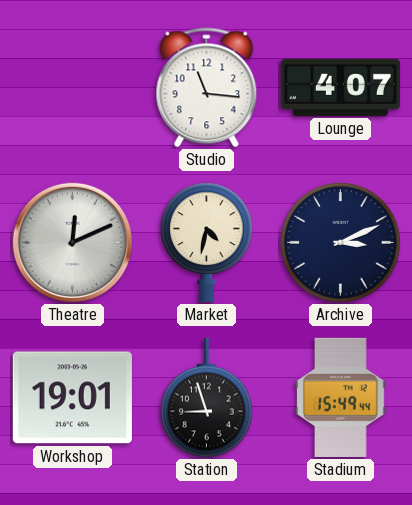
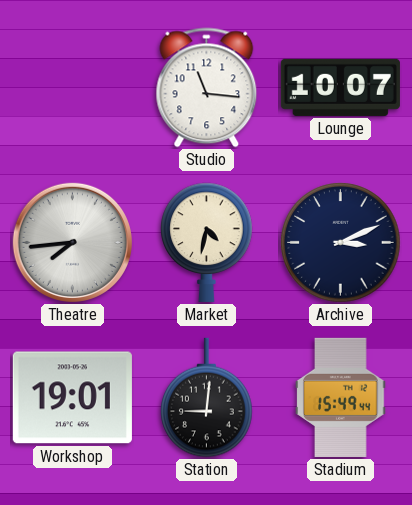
Lounge: 4:07 -> 10:07 (340, 87)
Theatre: 12:11 -> 7:44 (72, 242)
Station: 8:57 -> 9:01 (207, 398)
